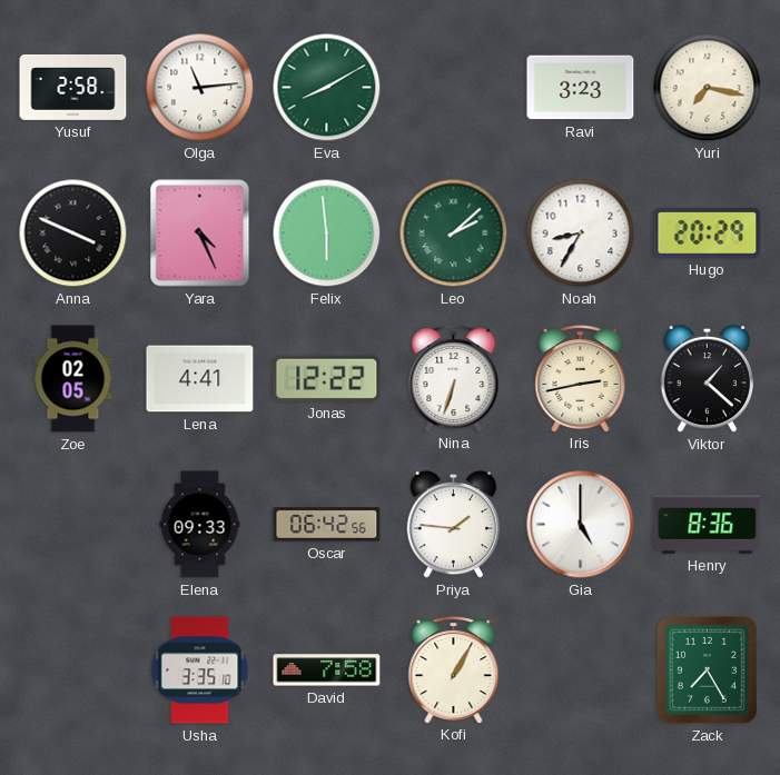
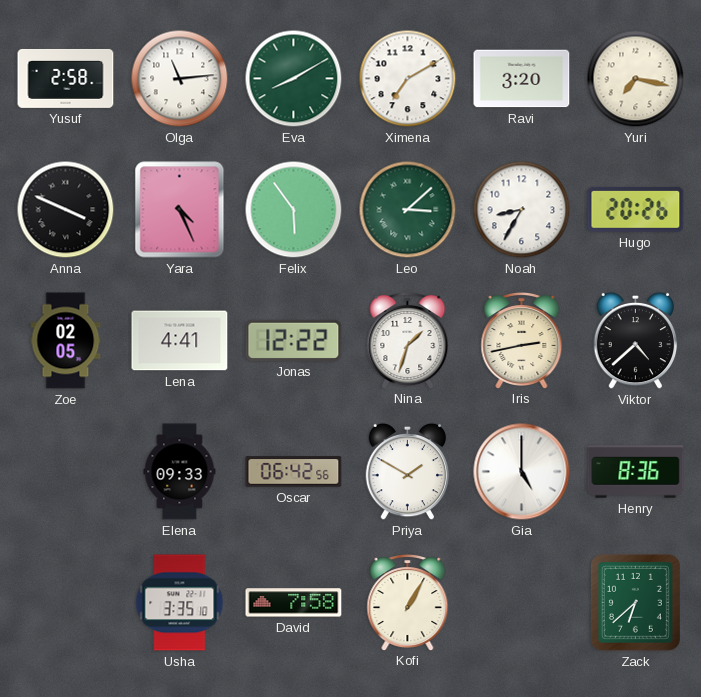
Ximena: none -> 7:10 (408, 79)
Ravi: 3:23 -> 3:20 (522, 79)
Felix: 5:59 -> 5:54 (294, 210)
Leo: 2:08 -> 3:08 (408, 210)
Hugo: 20:29 -> 20:26 (636, 209)
Nina: 6:33 -> 1:33 (408, 341)
Viktor: 1:22 -> 4:38 (636, 341)
Priya: 1:46 -> 1:50 (408, 472)
Zack: 7:25 -> 6:38 (635, 602)
